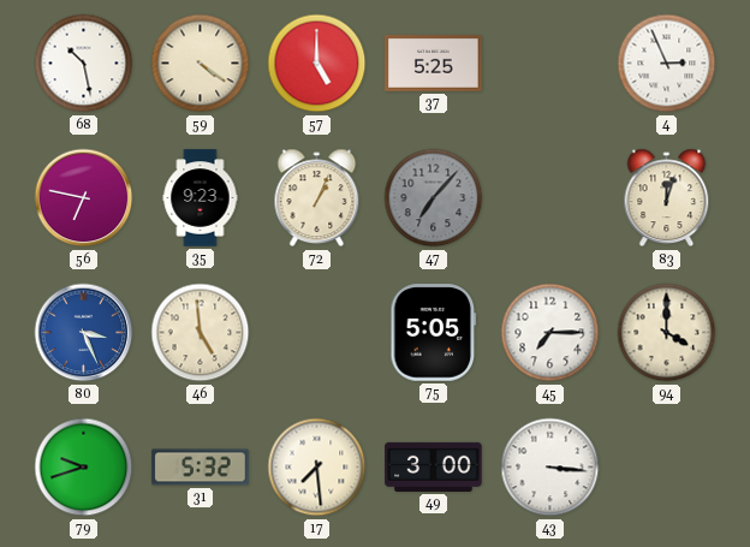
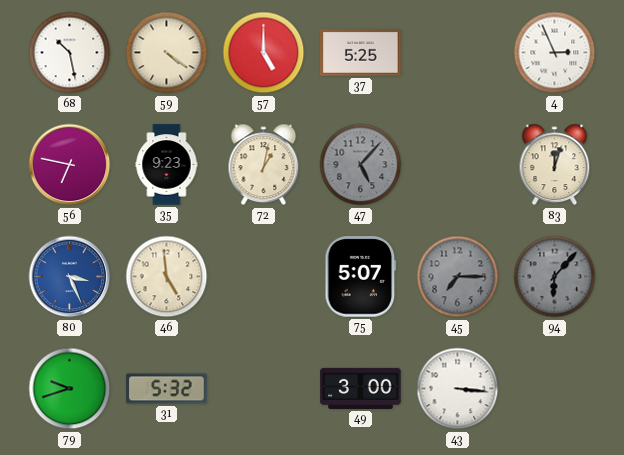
72: 1:04 -> 1:02 (264, 165)
47: 7:07 -> 5:07 (361, 165)
75: 5:05 -> 5:07 (361, 277)
45 dial: white -> grey (458, 277)
94: 4:00 -> 6:07 (555, 277)
94 dial: cream -> grey (555, 277)
17: 7:29 -> none (317, 468)
